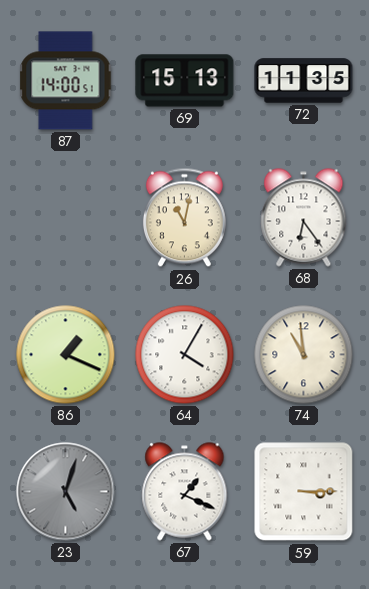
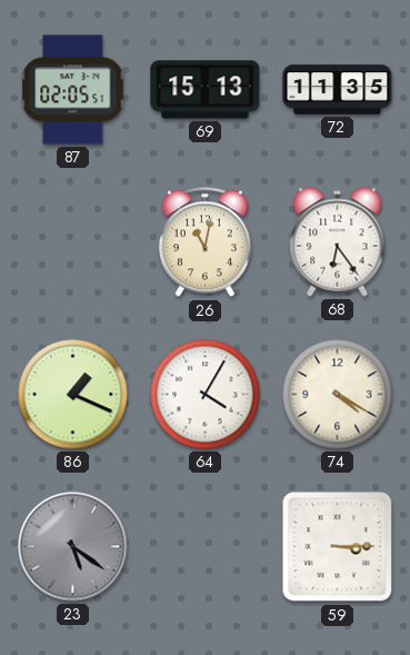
87: 14:00 -> 02:05 (73, 90)
74: 10:59 -> 4:20 (338, 395)
23: 5:03 -> 5:21 (73, 547)
67: 1:19 -> none (185, 492)
